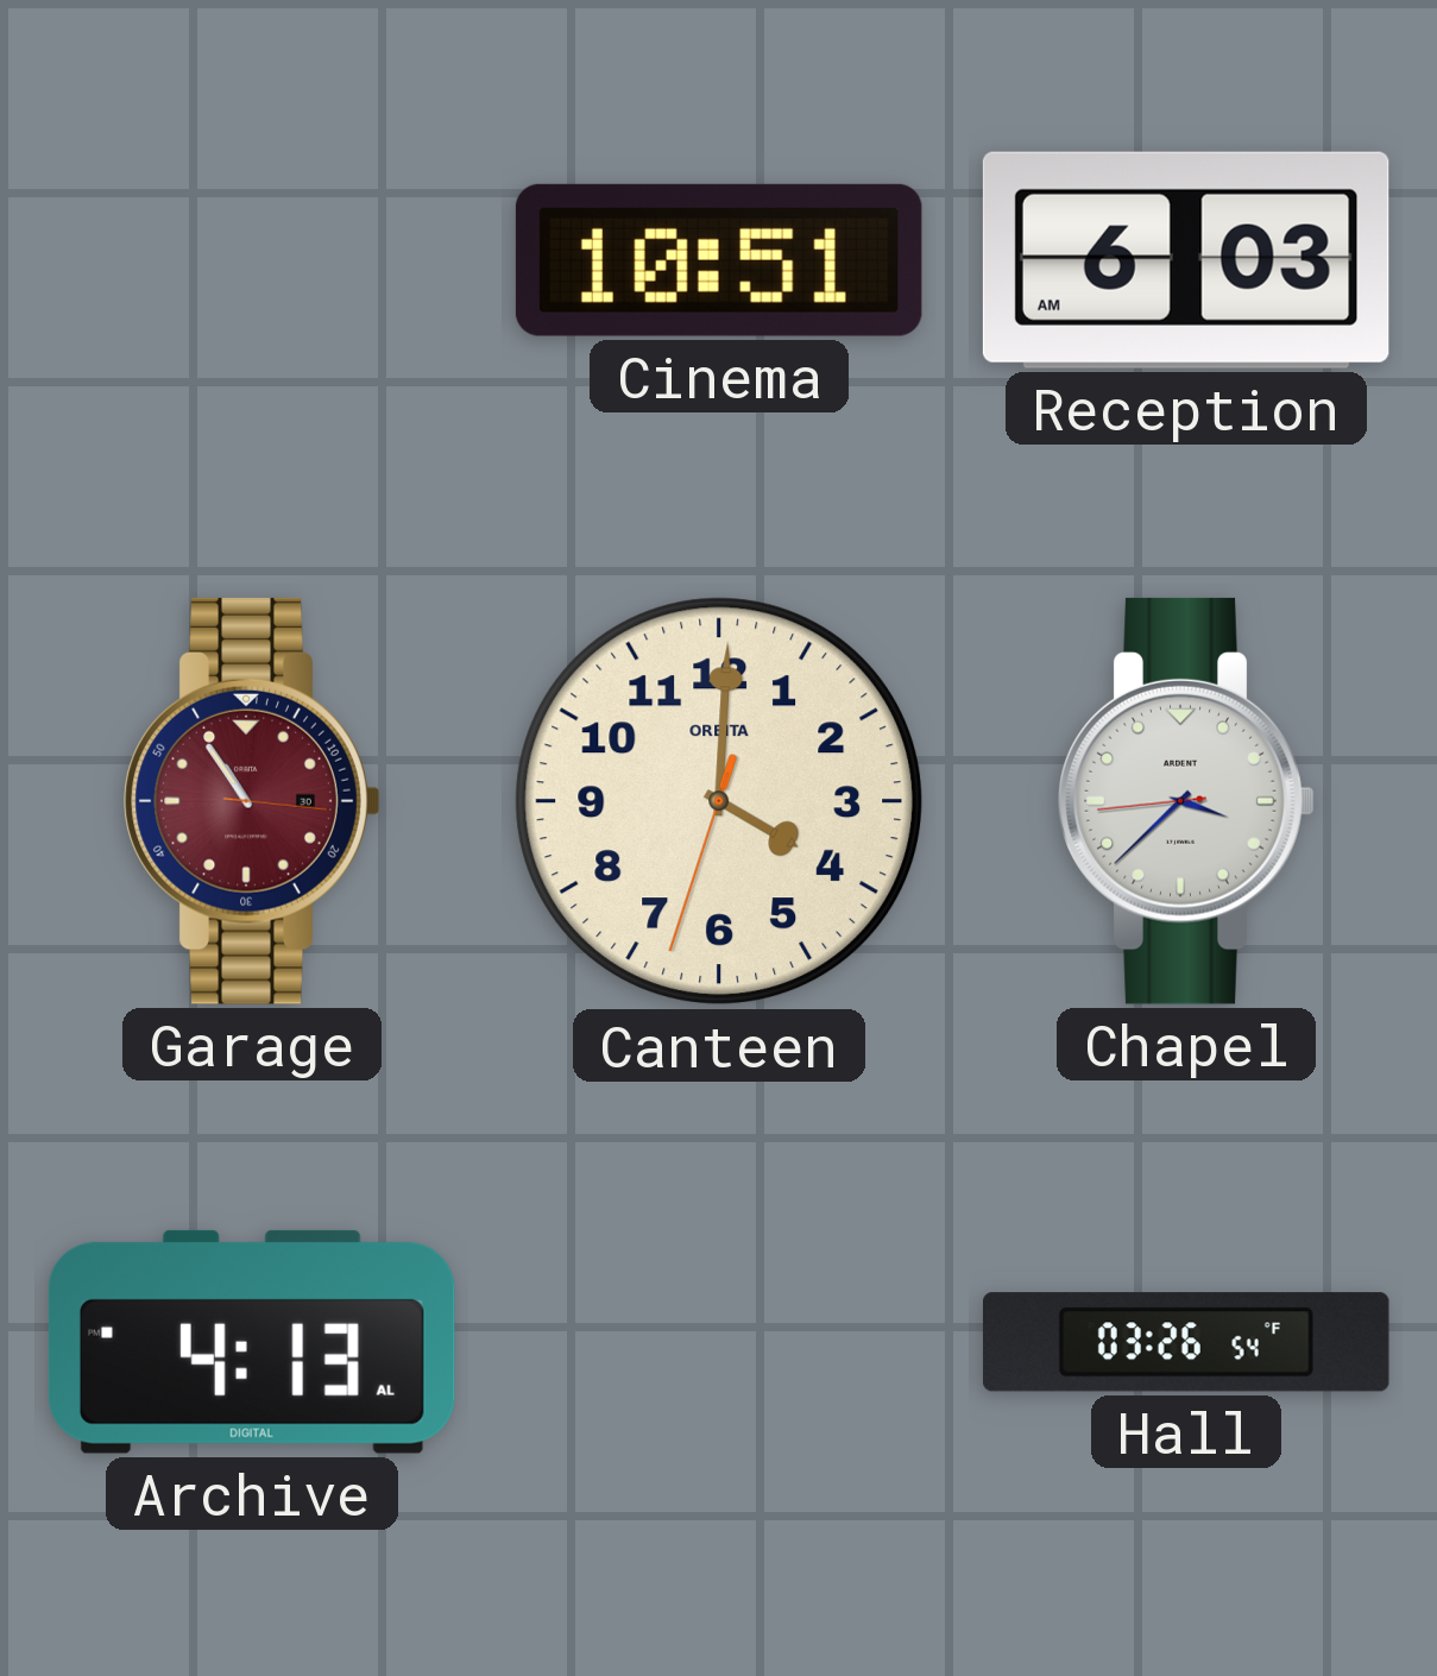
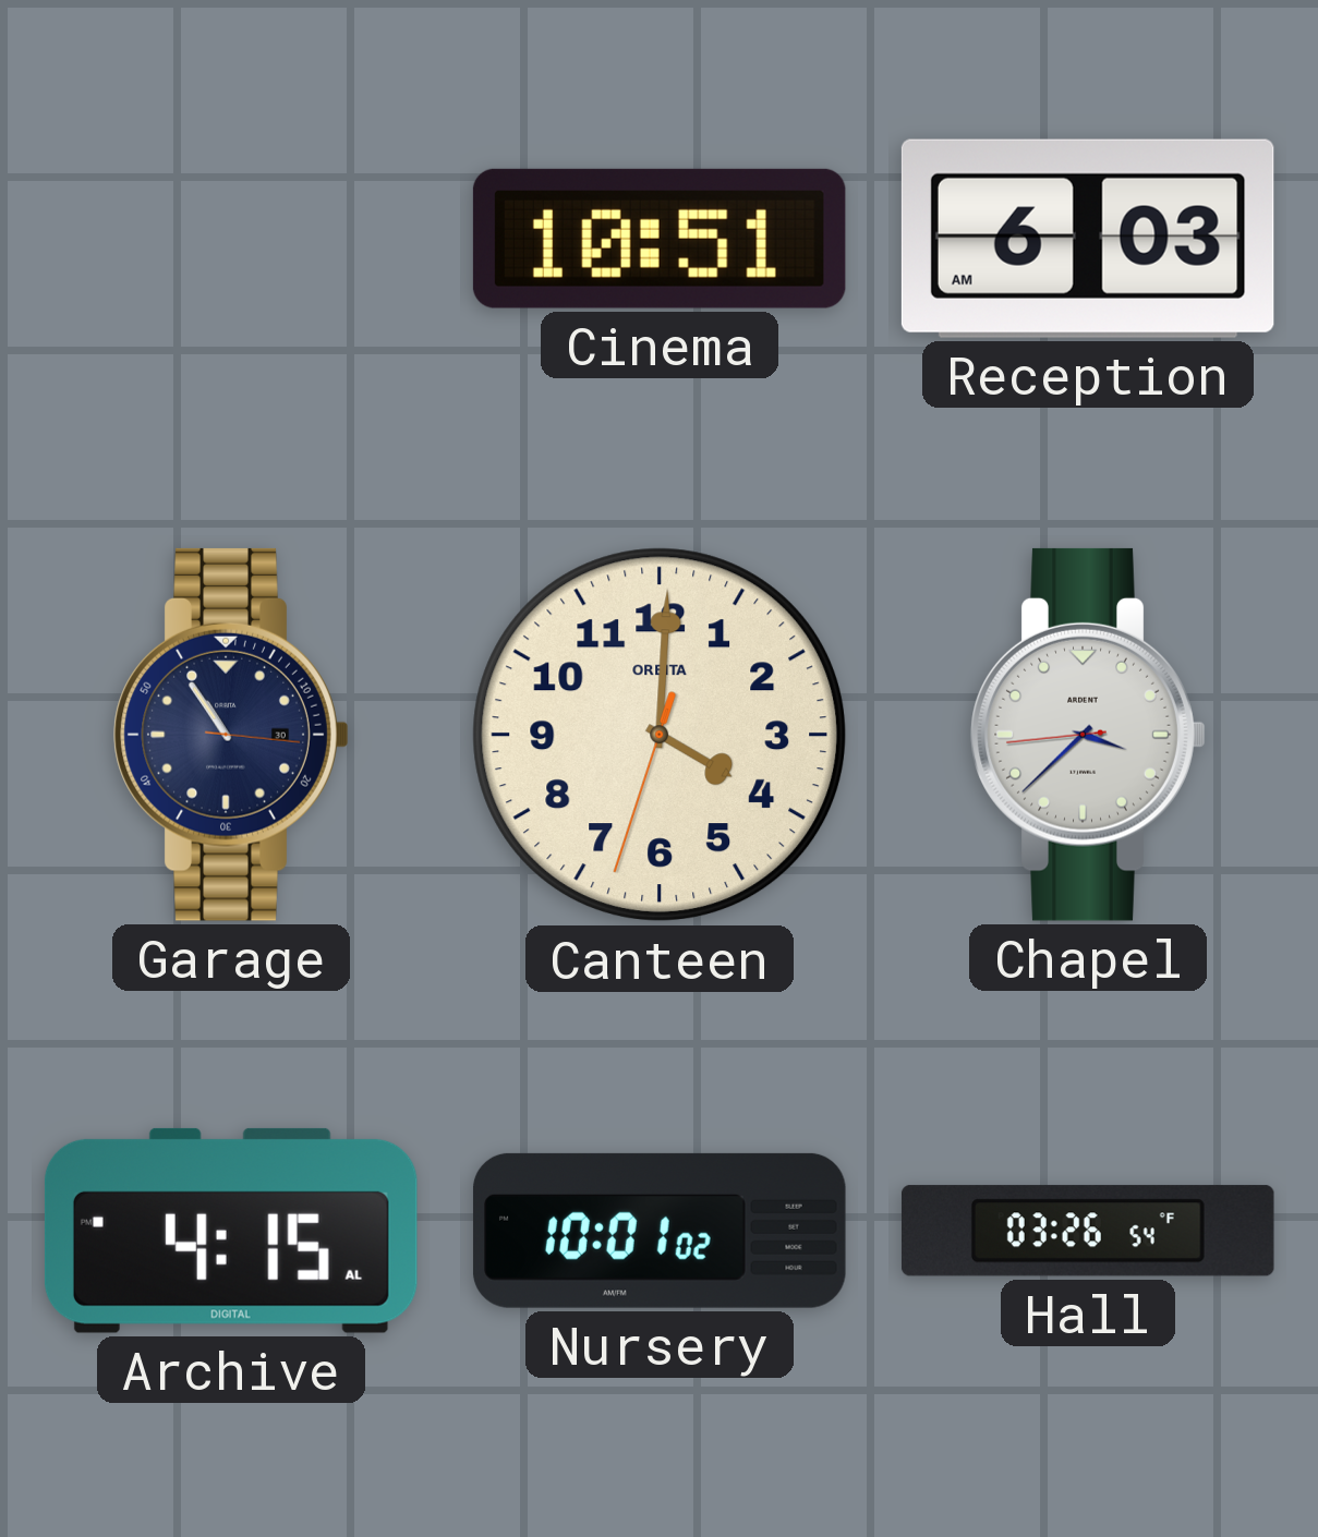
Garage dial: burgundy -> navy (231, 735)
Archive: 4:13 -> 4:15 (231, 1231)
Nursery: none -> 10:01 (660, 1231)
